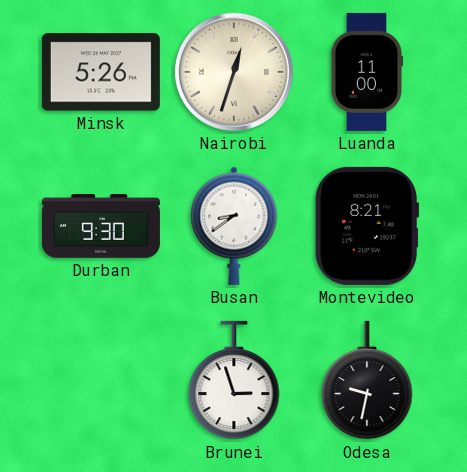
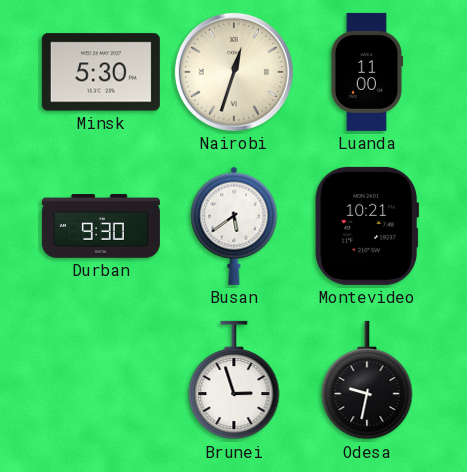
Minsk: 5:26 -> 5:30 (101, 72)
Busan: 8:39 -> 5:39 (234, 226)
Montevideo: 8:21 -> 10:21 (366, 226)
